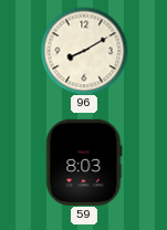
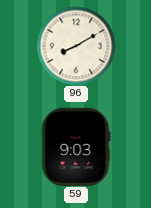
59: 8:03 -> 9:03 (76, 147)
